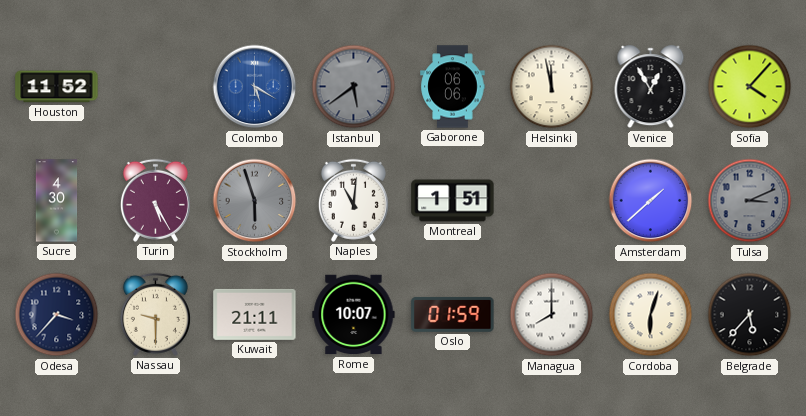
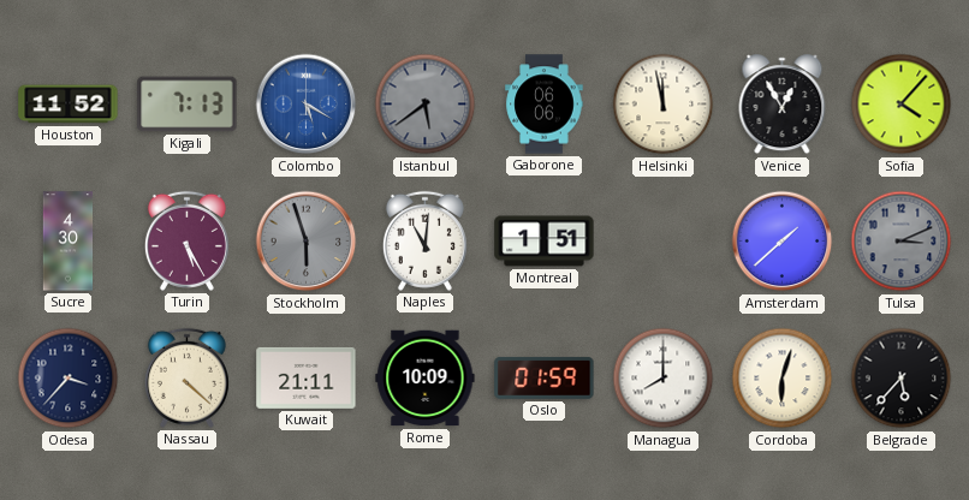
Kigali: none -> 7:13 (188, 105)
Nassau: 9:30 -> 4:22 (186, 377)
Rome: 10:07 -> 10:09 (426, 379)
